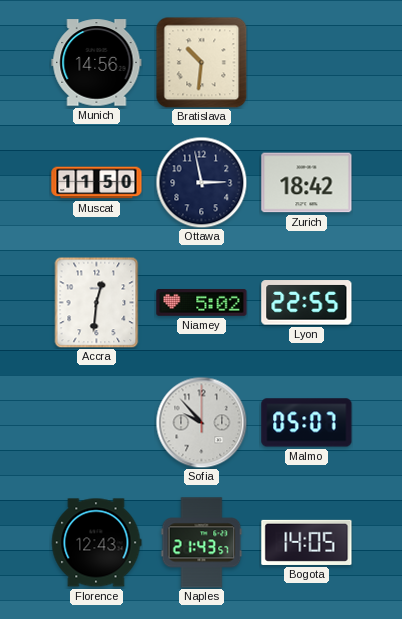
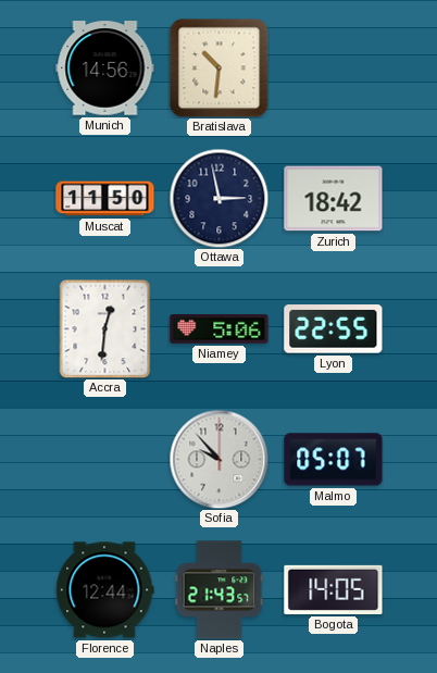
Niamey: 5:02 -> 5:06 (220, 329)
Florence: 12:43 -> 12:44 (104, 590)
